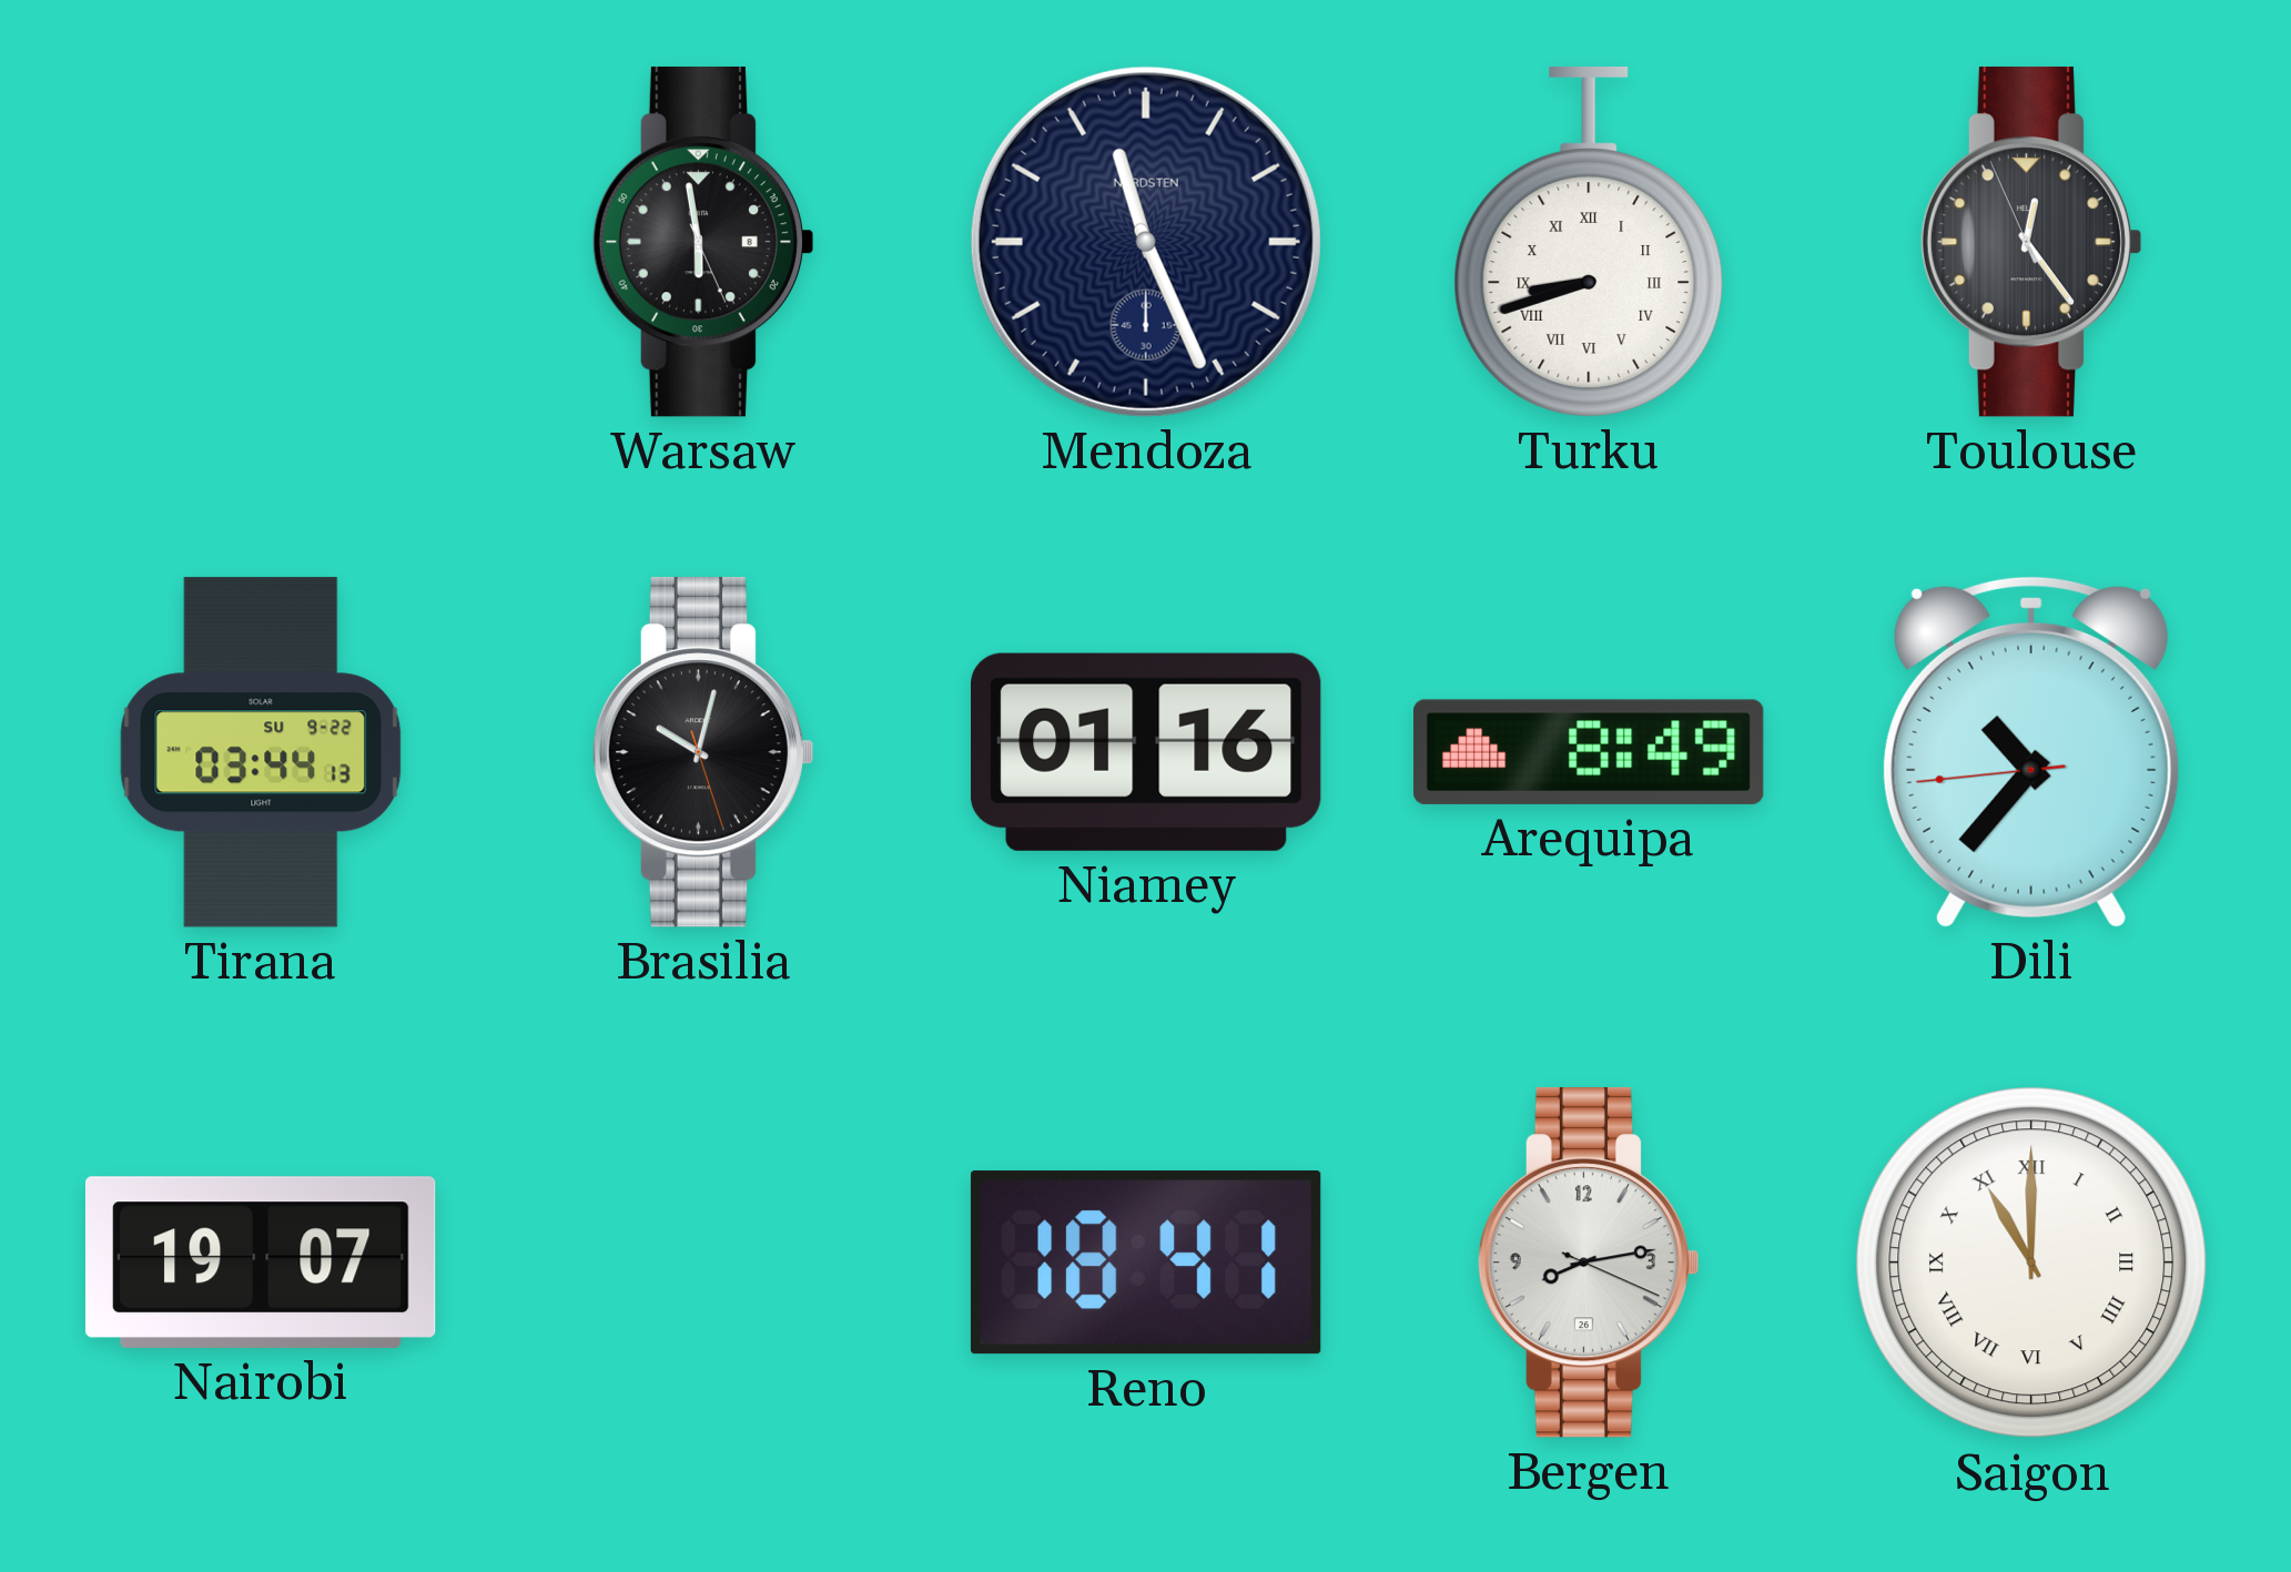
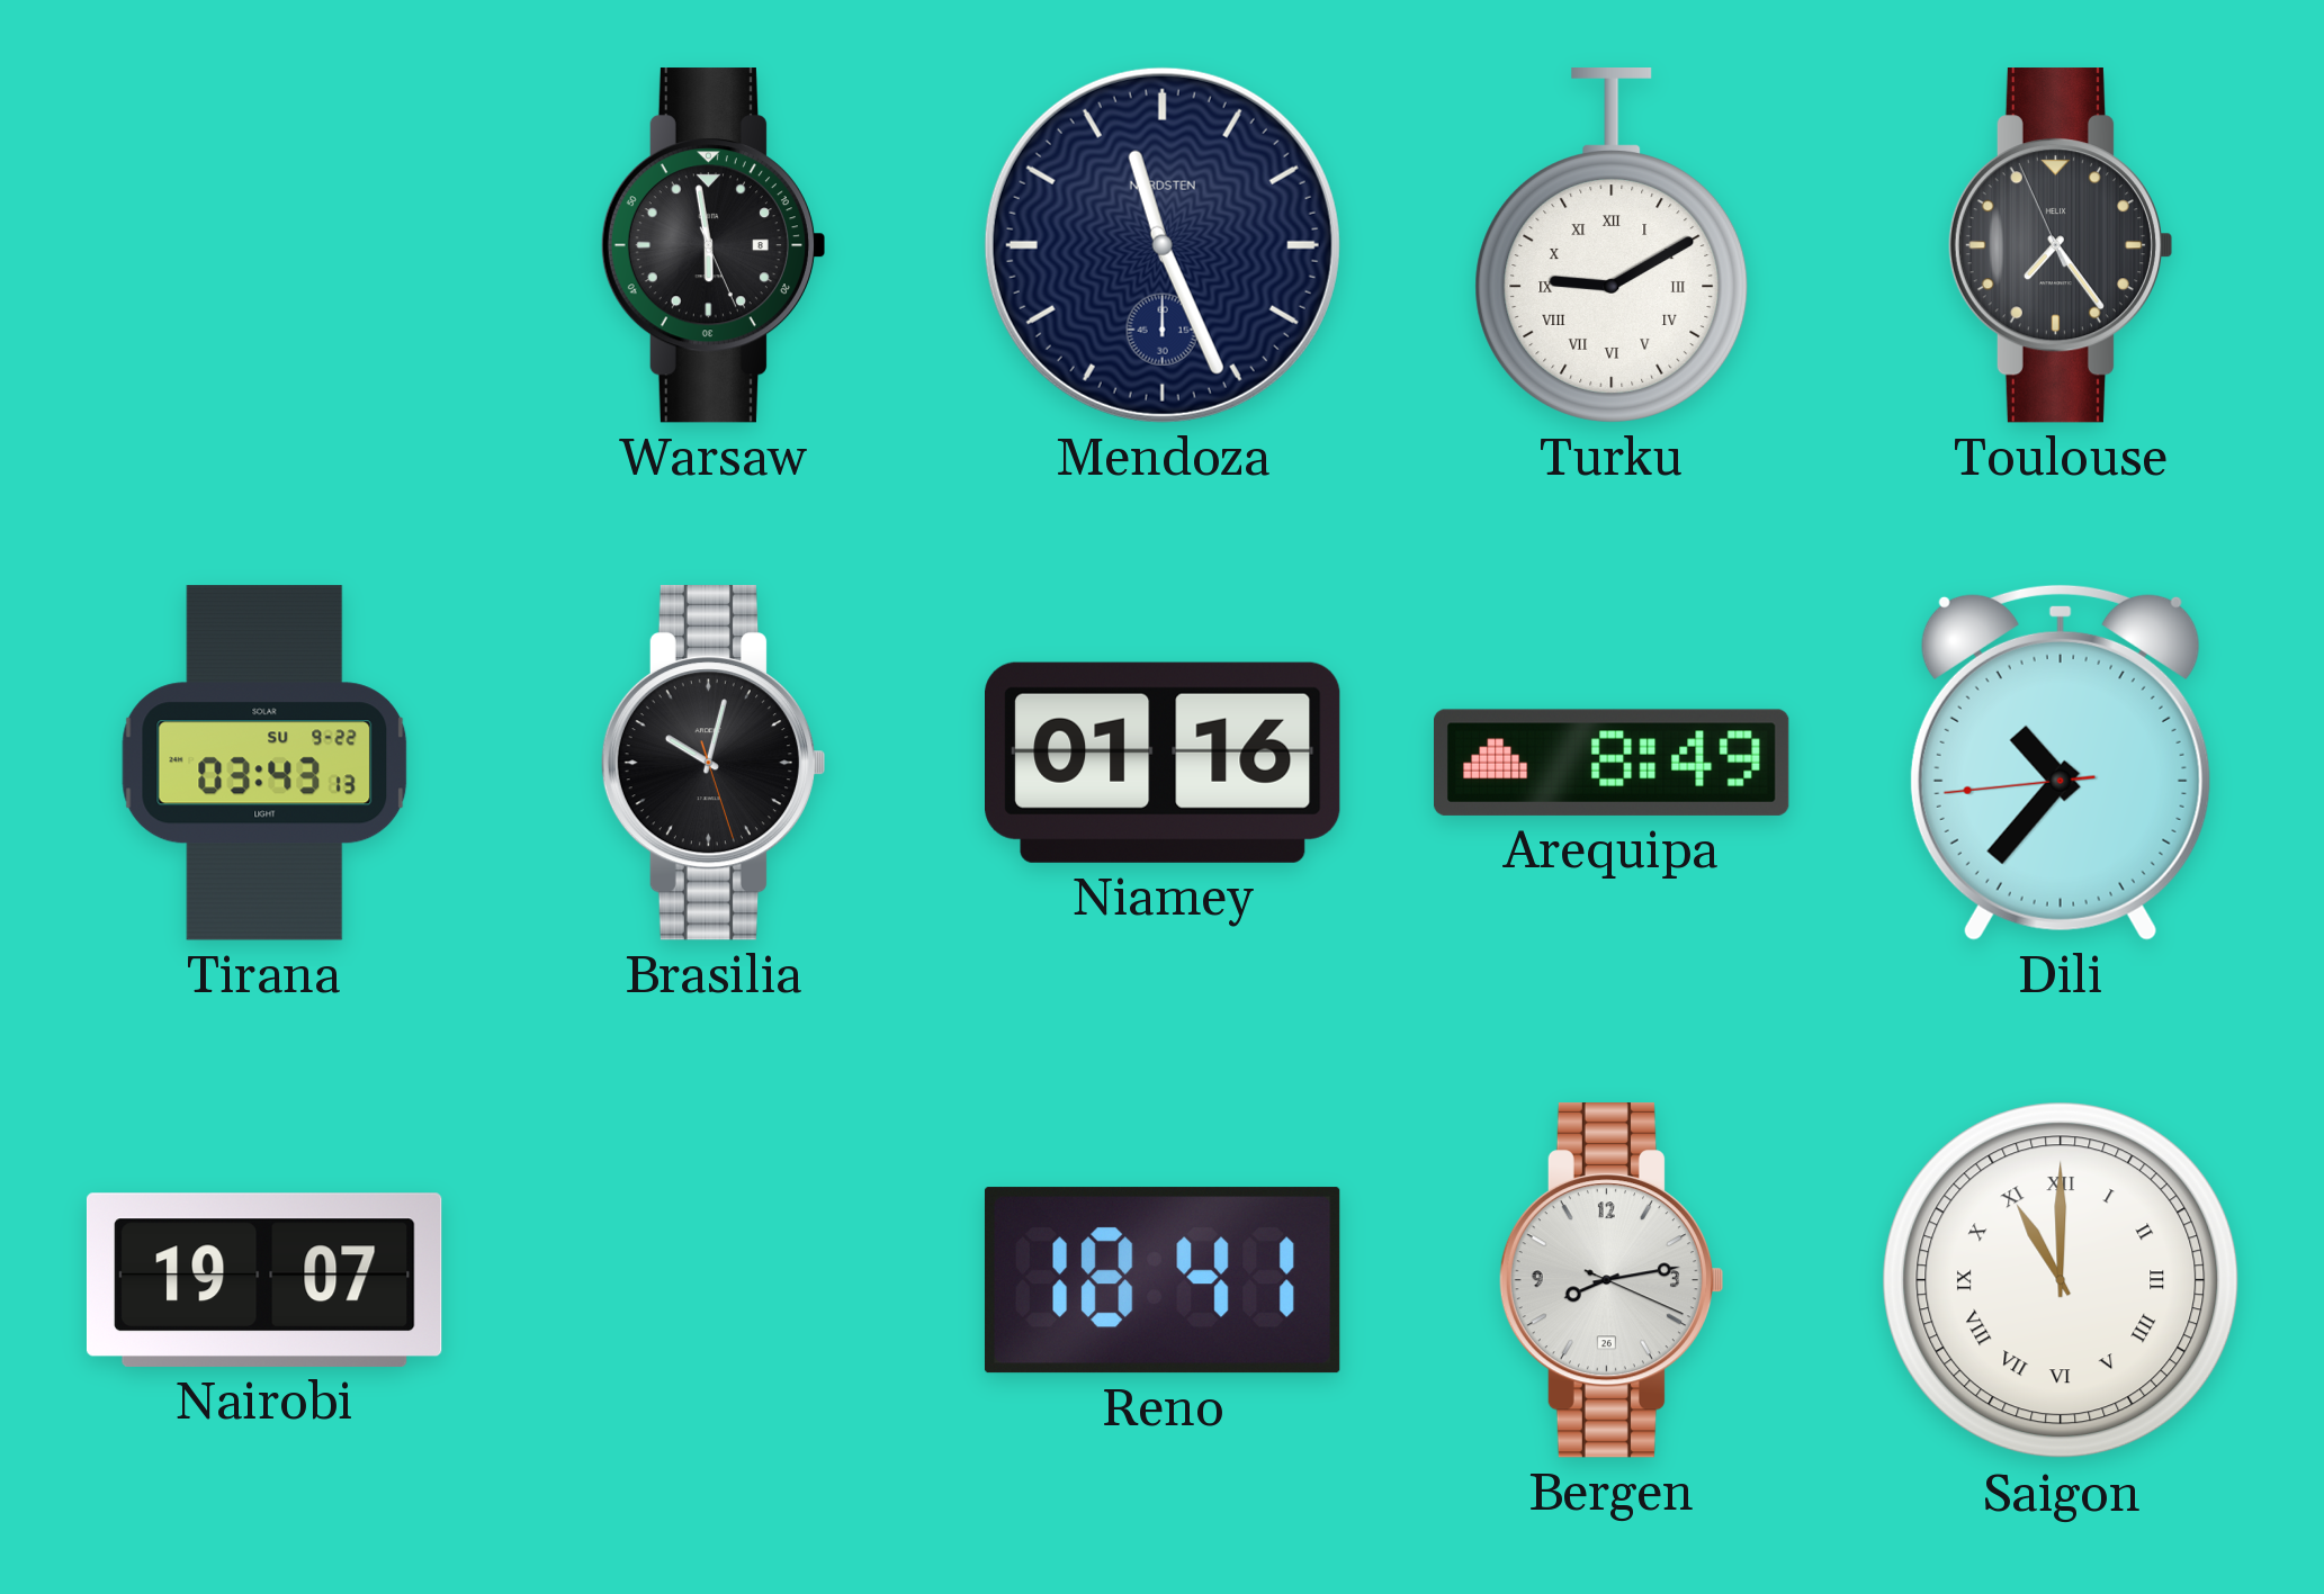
Turku: 8:42 -> 9:10 (1612, 246)
Toulouse: 12:23 -> 7:23 (2060, 245)
Tirana: 03:44 -> 03:43 (264, 763)
